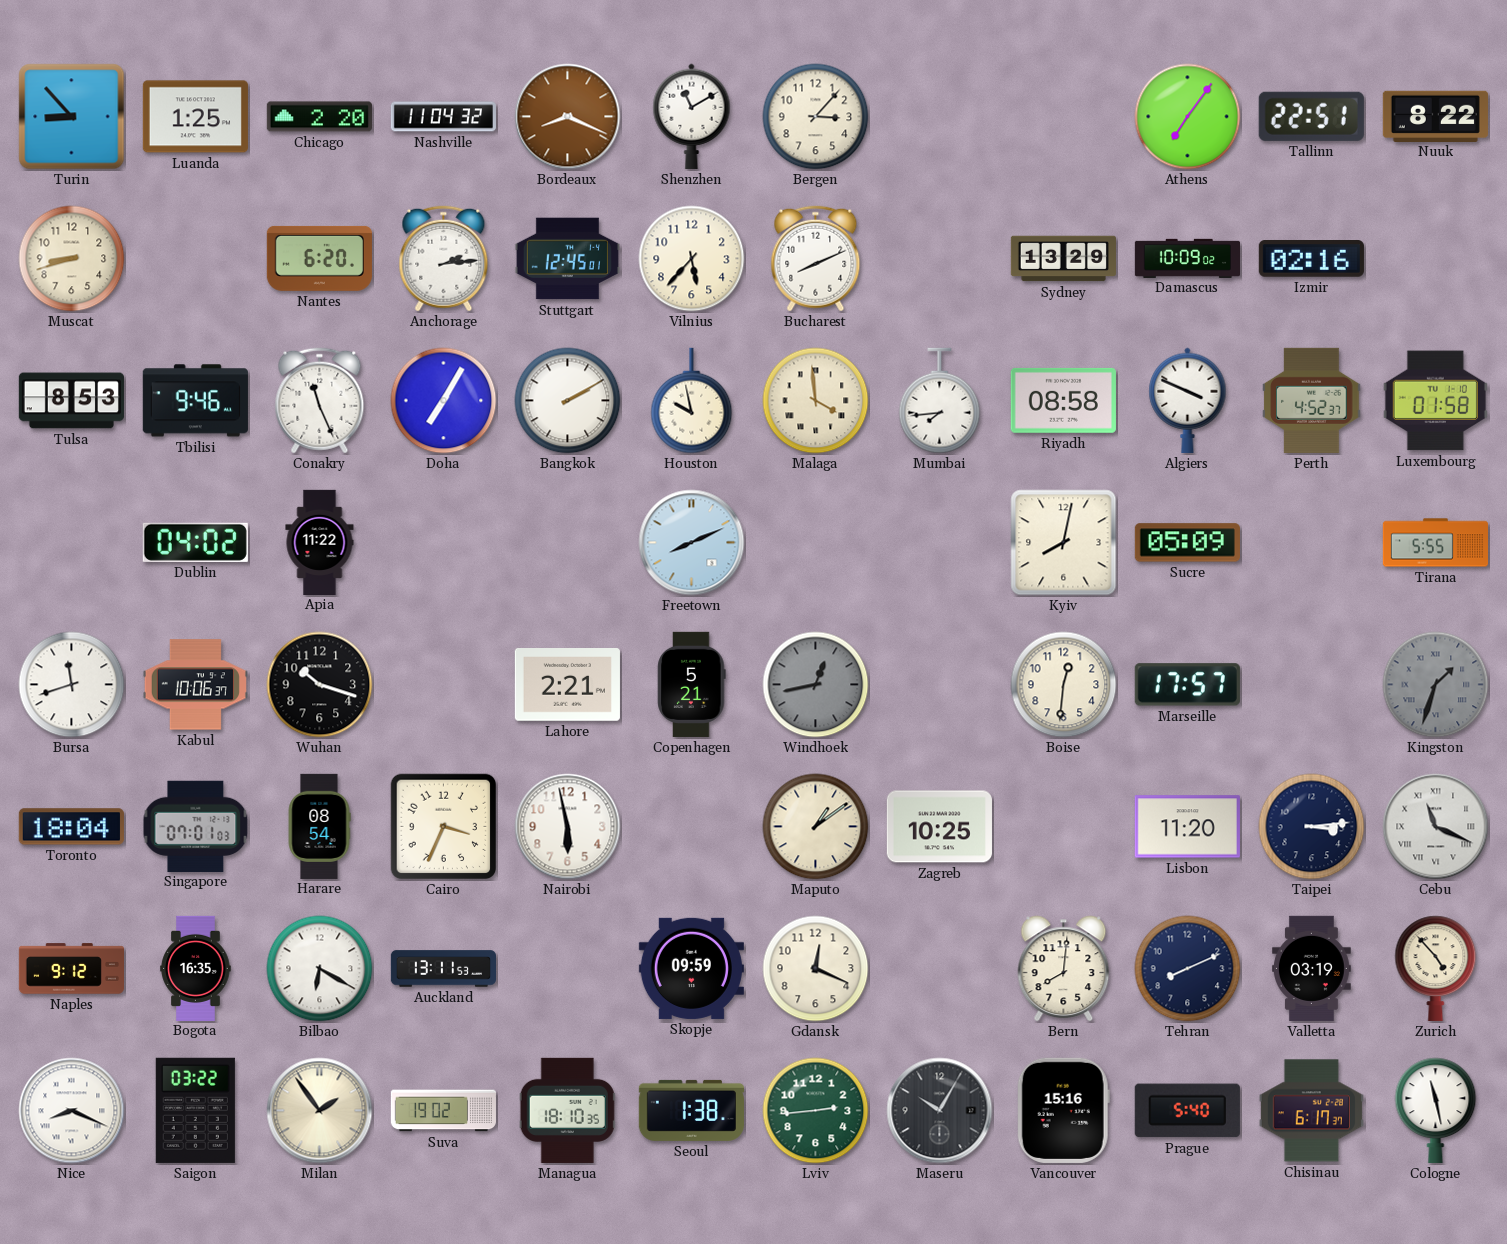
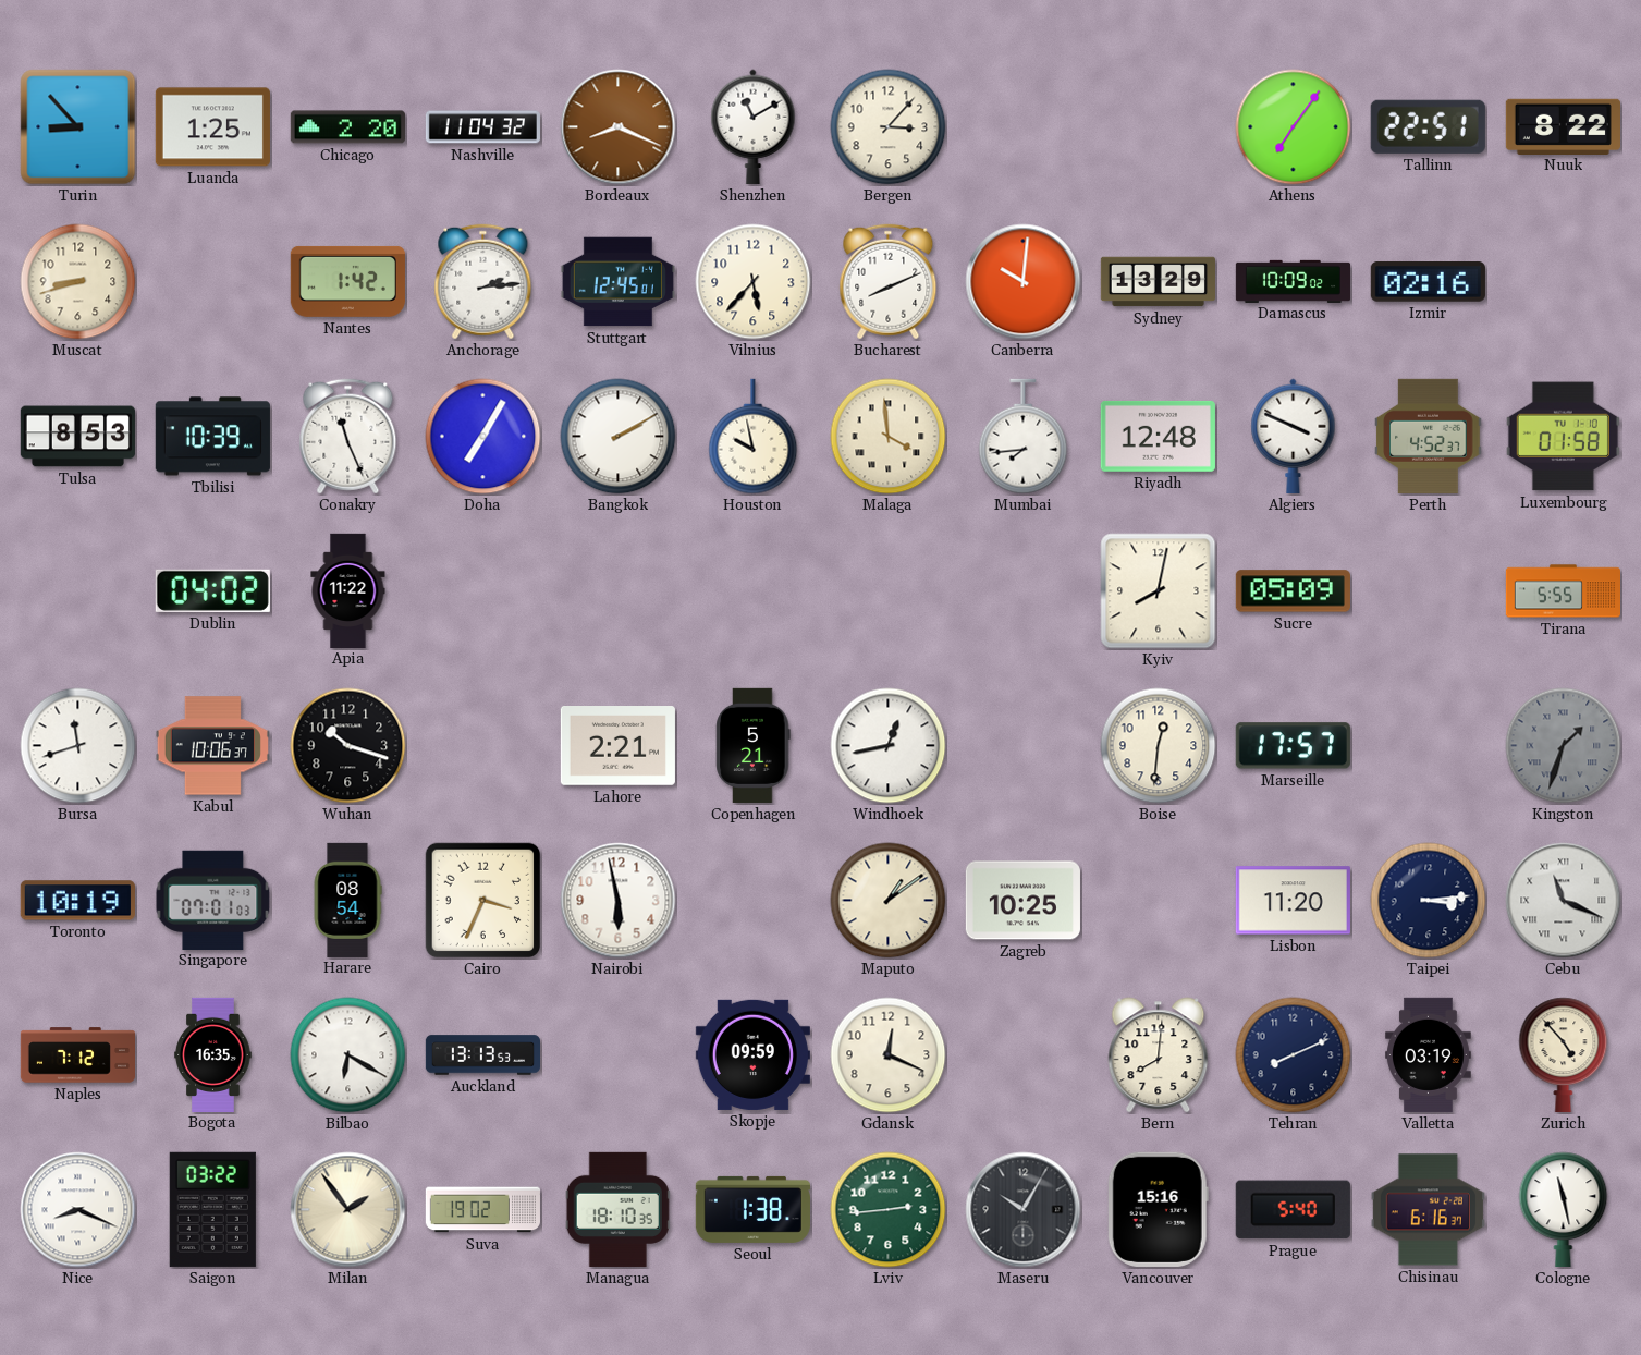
Nantes: 6:20 -> 1:42 (347, 281)
Canberra: none -> 10:01 (1024, 282)
Tbilisi: 9:46 -> 10:39 (212, 437)
Riyadh: 08:58 -> 12:48 (1158, 436)
Freetown: 8:11 -> none (692, 543)
Windhoek dial: grey -> white (889, 746)
Toronto: 18:04 -> 10:19 (77, 901)
Naples: 9:12 -> 7:12 (77, 1055)
Auckland: 13:11 -> 13:13 (482, 1055)
Chisinau: 6:17 -> 6:16 (1428, 1210)
